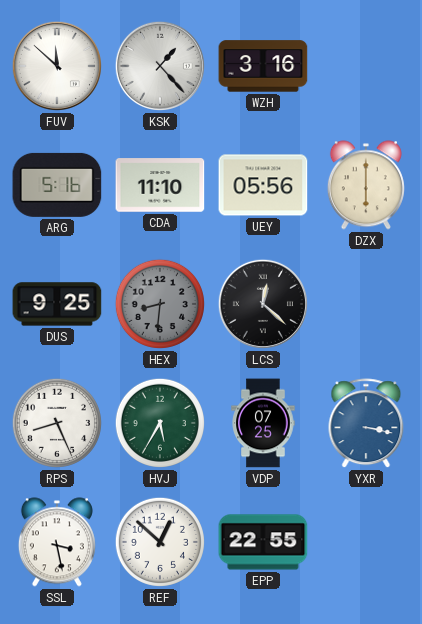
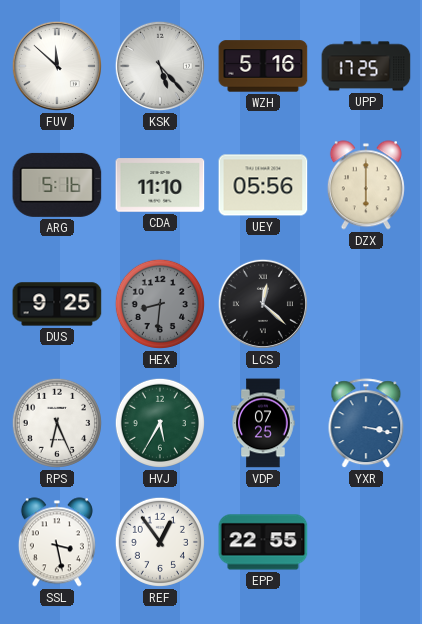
KSK: 1:23 -> 5:23 (160, 66)
WZH: 3:16 -> 5:16 (263, 66)
UPP: none -> 17:25 (366, 66)
RPS: 8:26 -> 6:26 (57, 423)
REF: 12:52 -> 12:54 (160, 542)
